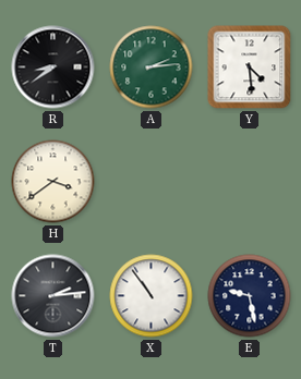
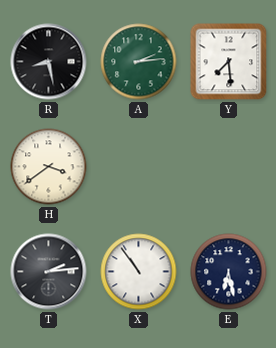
R: 8:39 -> 8:28 (49, 62)
Y: 4:29 -> 7:29 (229, 62)
E: 9:28 -> 6:28 (229, 272)
